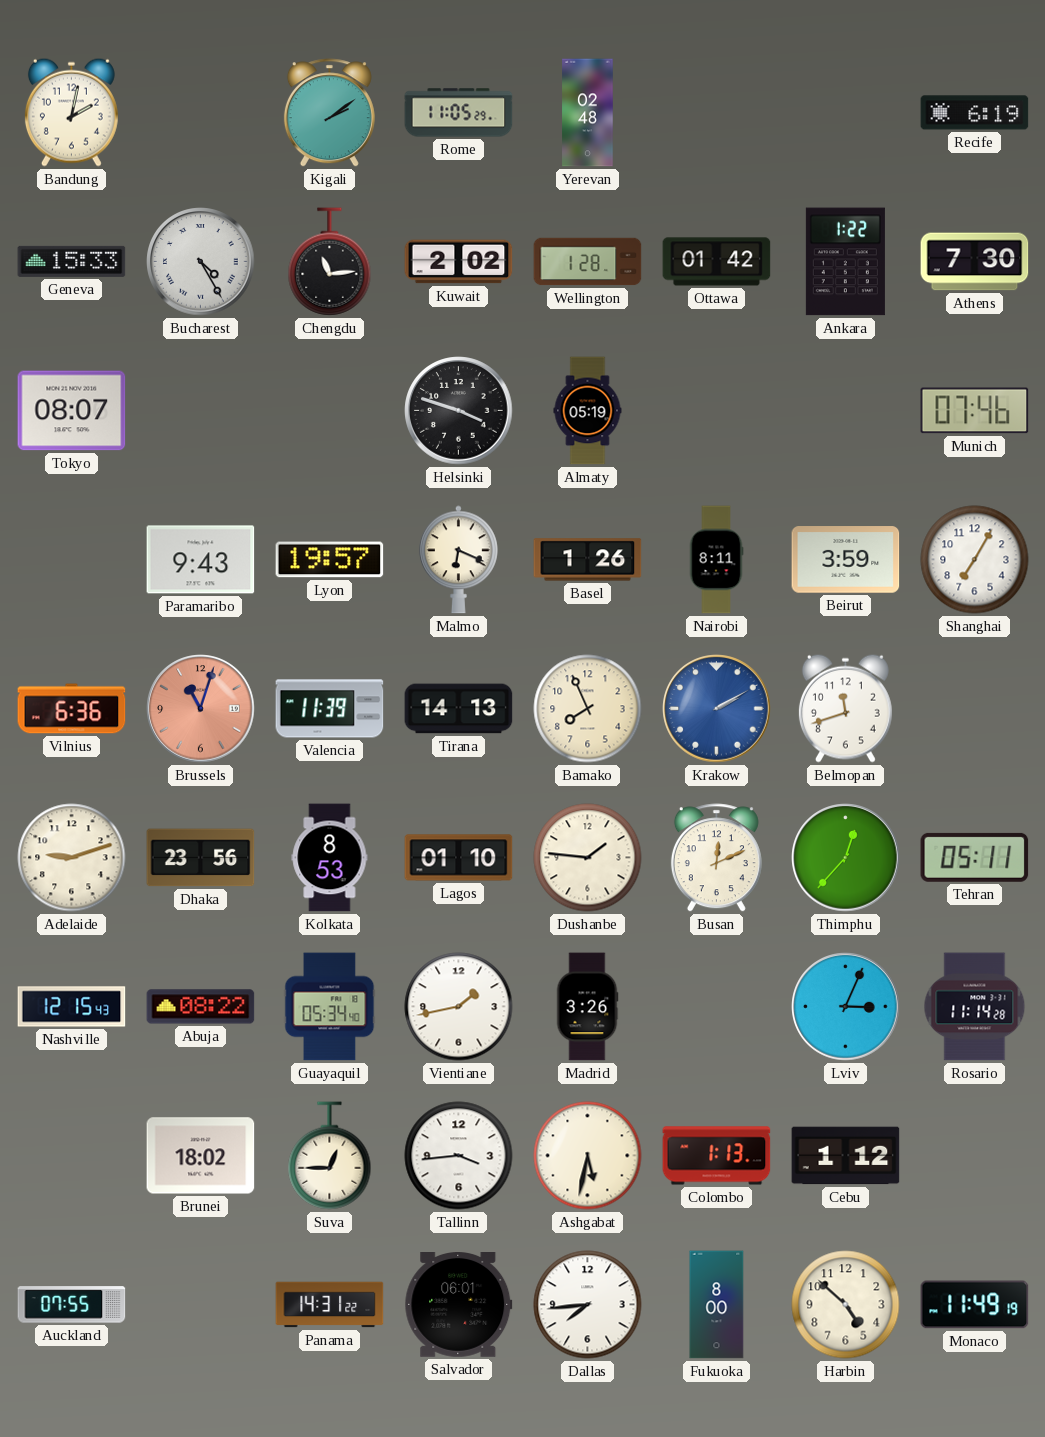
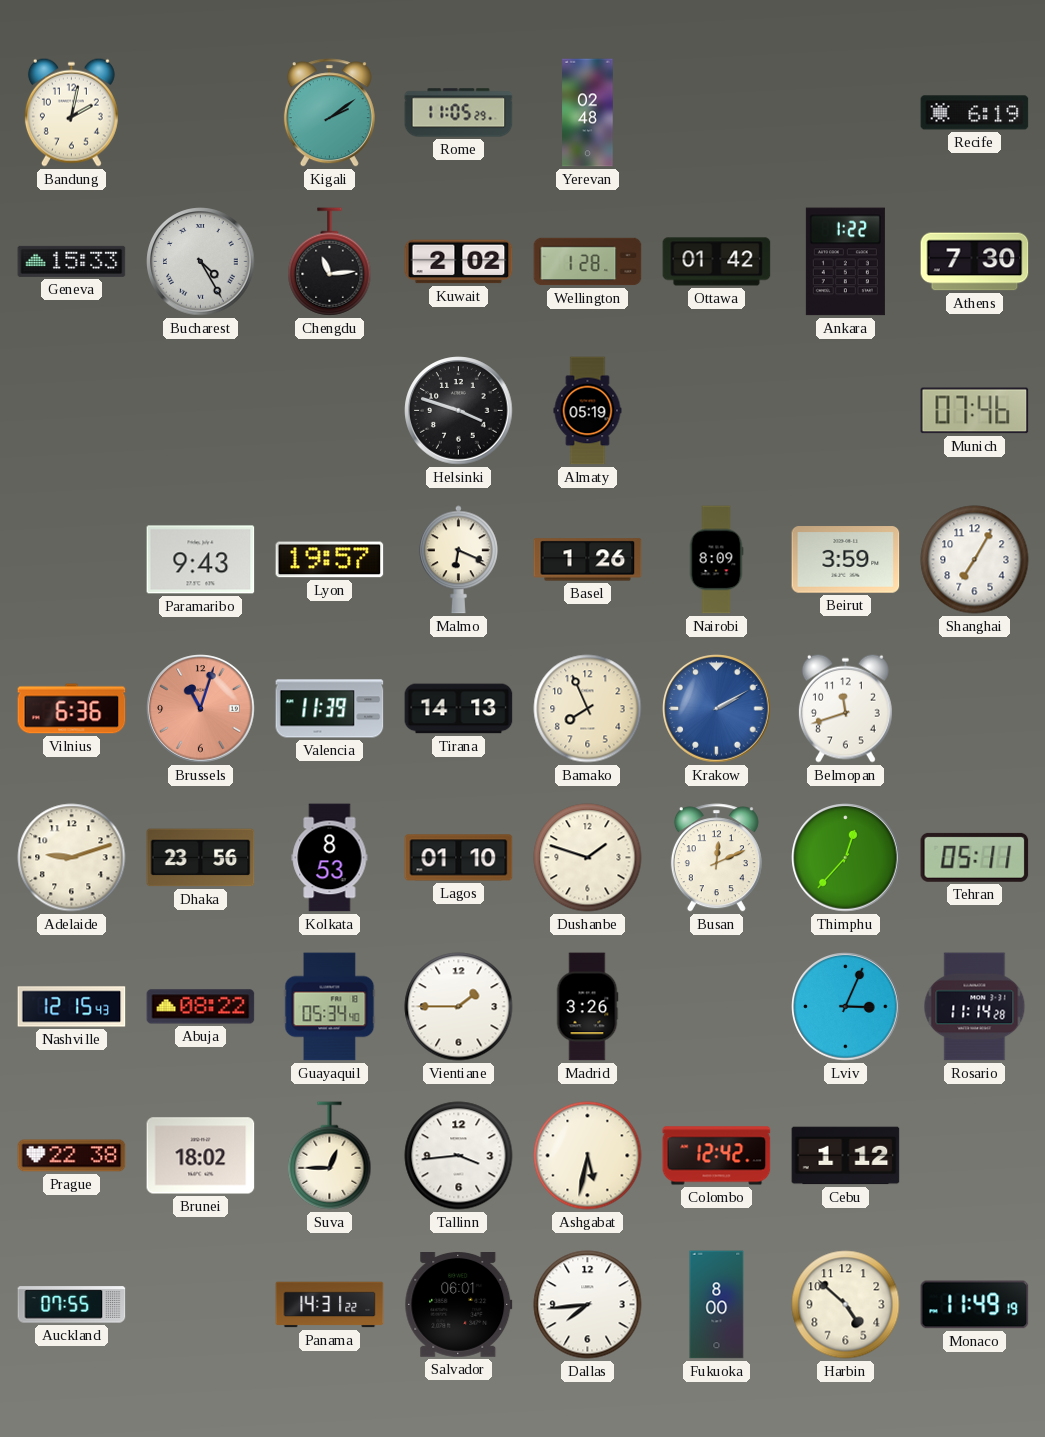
Tokyo: 08:07 -> none (72, 411)
Nairobi: 8:11 -> 8:09 (716, 560)
Dushanbe: 1:46 -> 1:48 (588, 858)
Vientiane: 1:43 -> 1:45 (459, 1007)
Prague: none -> 22:38 (72, 1156)
Colombo: 1:13 -> 12:42 (717, 1156)
